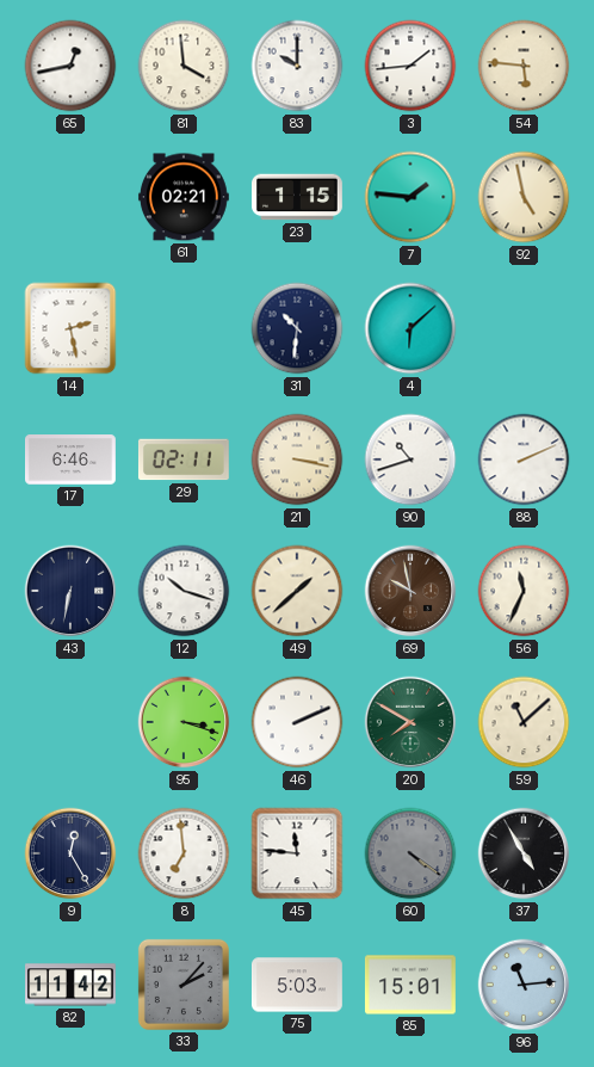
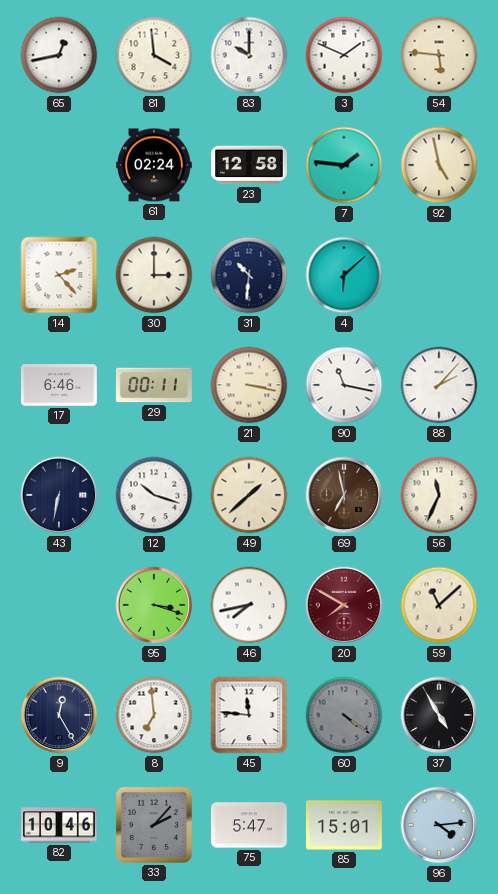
3: 1:44 -> 1:49 (344, 55)
61: 02:21 -> 02:24 (154, 165)
23: 1:15 -> 12:58 (250, 165)
14: 2:28 -> 2:23 (59, 275)
30: none -> 3:00 (154, 275)
29: 02:11 -> 00:11 (154, 385)
90: 10:42 -> 11:17 (344, 385)
88: 2:11 -> 2:07 (439, 385)
69: 9:58 -> 6:58 (344, 495)
46: 2:11 -> 7:43 (249, 605)
20 dial: green -> burgundy (344, 605)
82: 11:42 -> 10:46 (60, 825)
75: 5:03 -> 5:47 (249, 825)
96: 11:14 -> 4:14 (439, 825)
